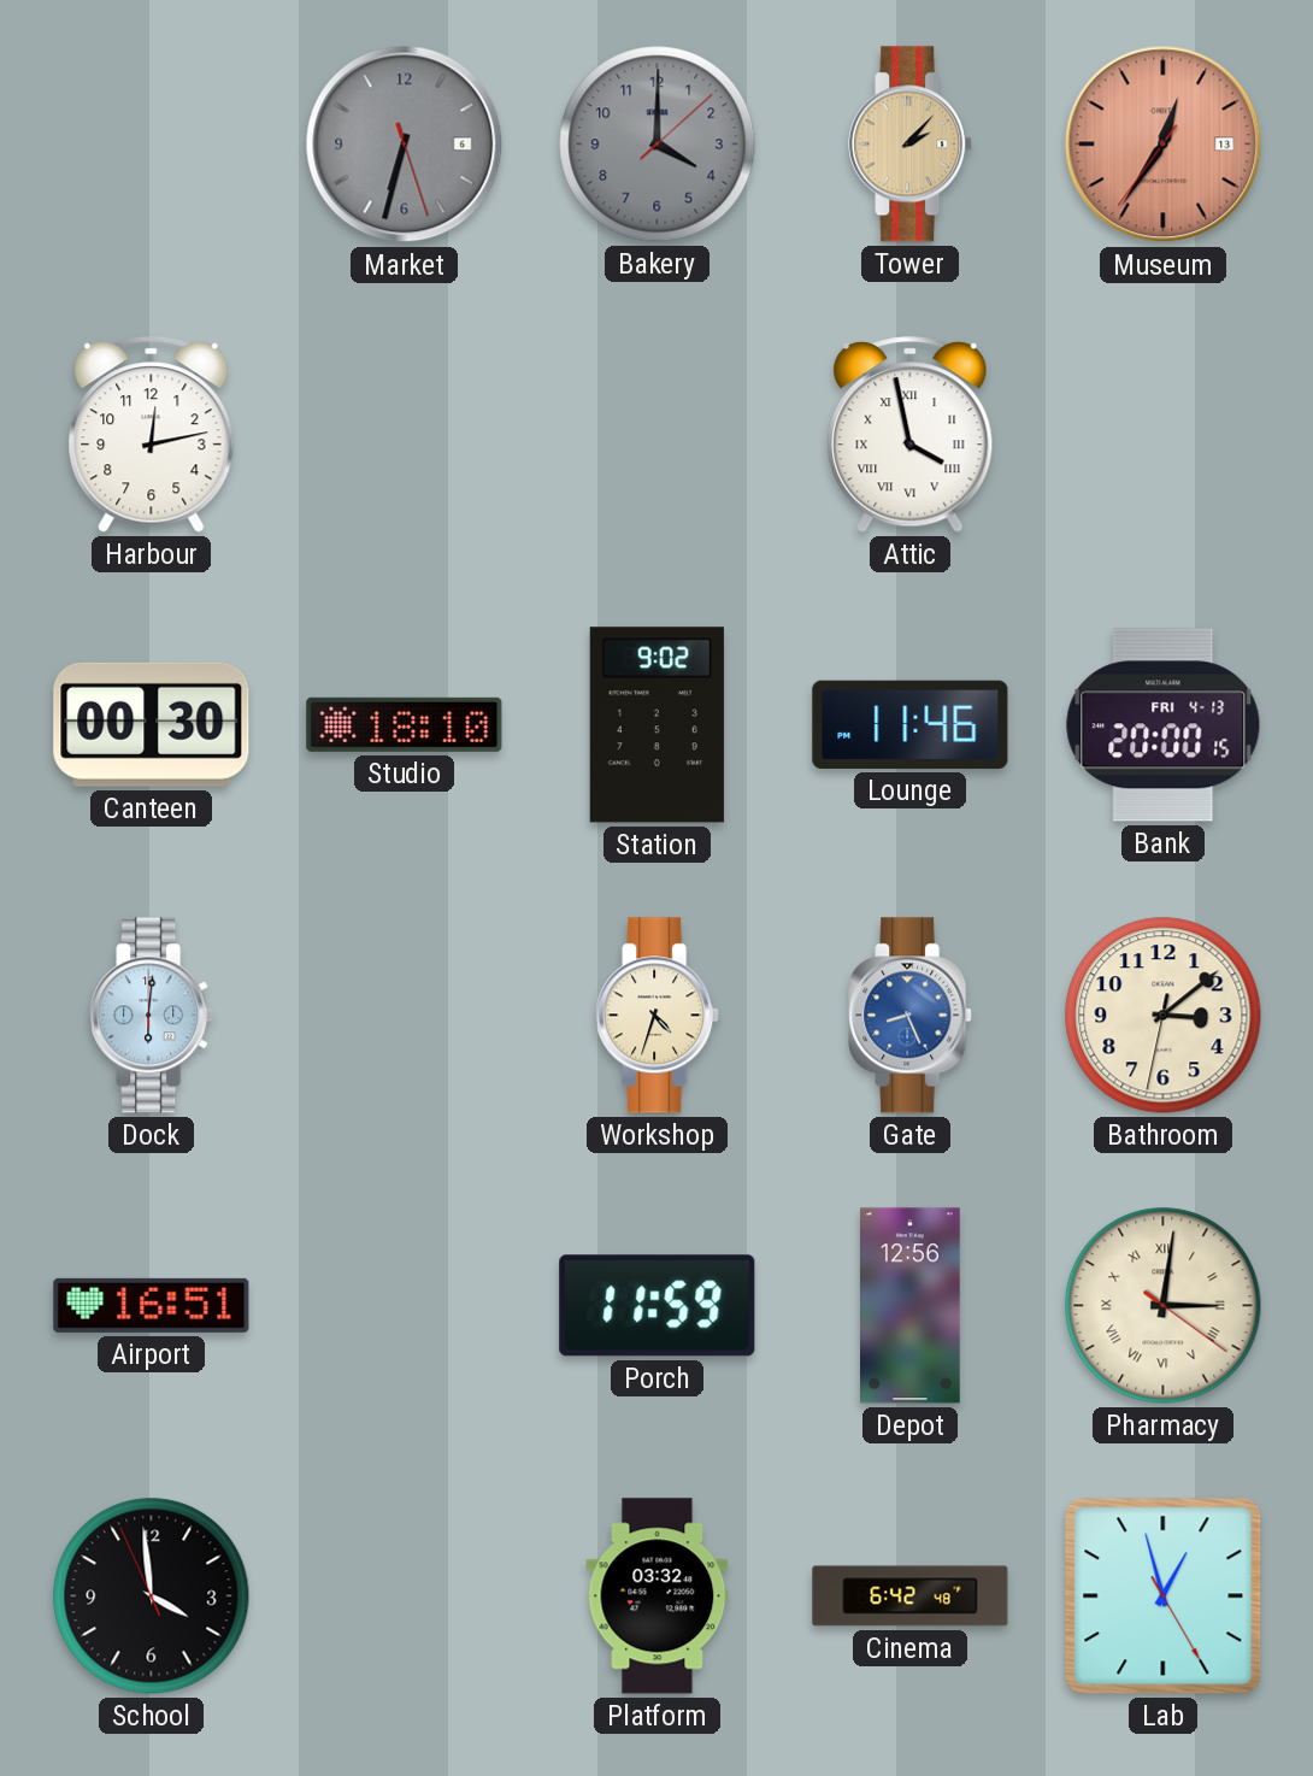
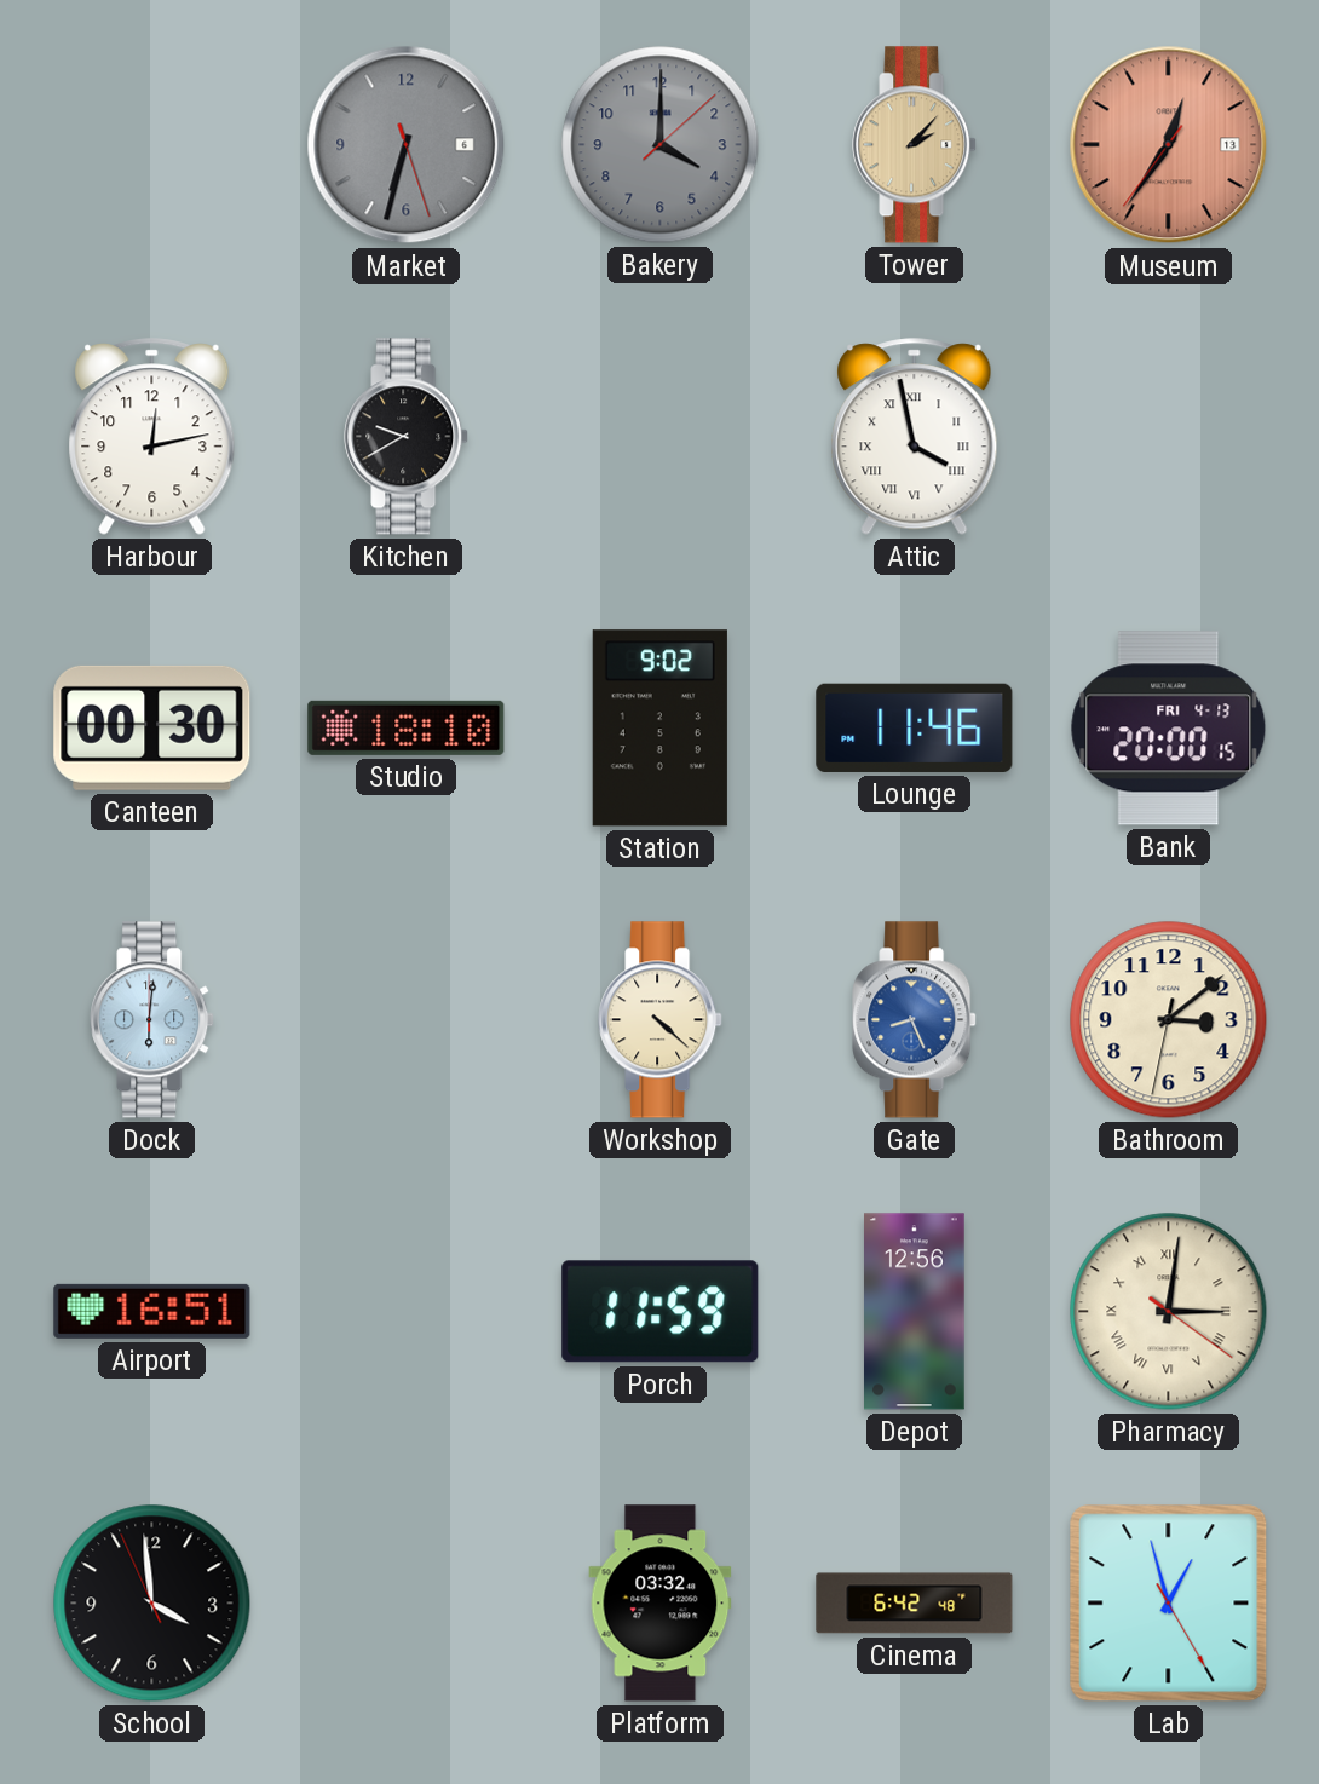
Kitchen: none -> 9:40 (407, 437)
Workshop: 4:33 -> 4:22 (661, 1020)
